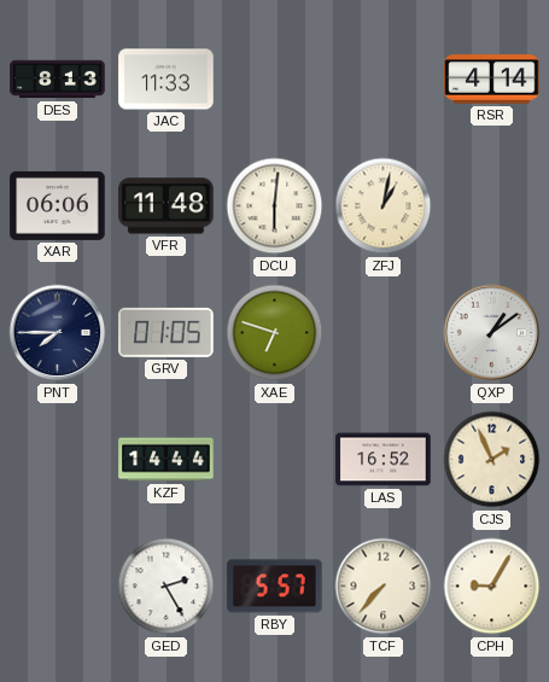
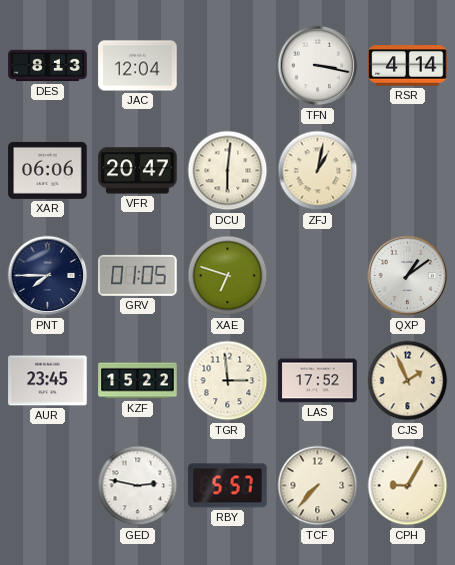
JAC: 11:33 -> 12:04 (138, 66)
TFN: none -> 3:17 (318, 66)
VFR: 11:48 -> 20:47 (138, 171)
AUR: none -> 23:45 (48, 381)
KZF: 14:44 -> 15:22 (138, 381)
TGR: none -> 2:59 (228, 381)
LAS: 16:52 -> 17:52 (318, 381)
GED: 2:25 -> 2:47 (138, 486)
